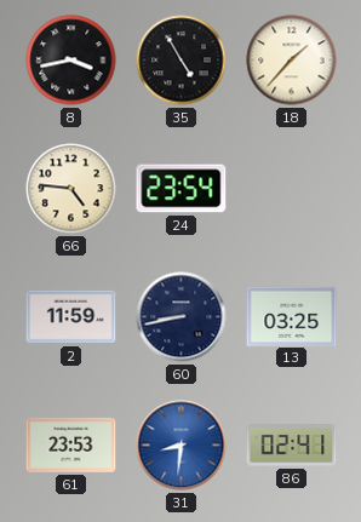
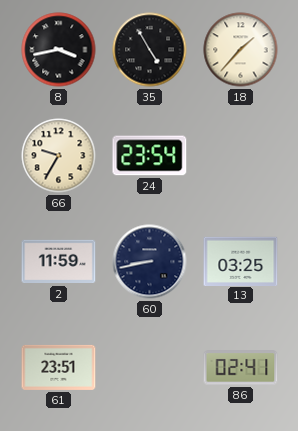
66: 4:46 -> 9:35 (59, 156)
61: 23:53 -> 23:51 (59, 367)
31: 8:31 -> none (182, 446)
